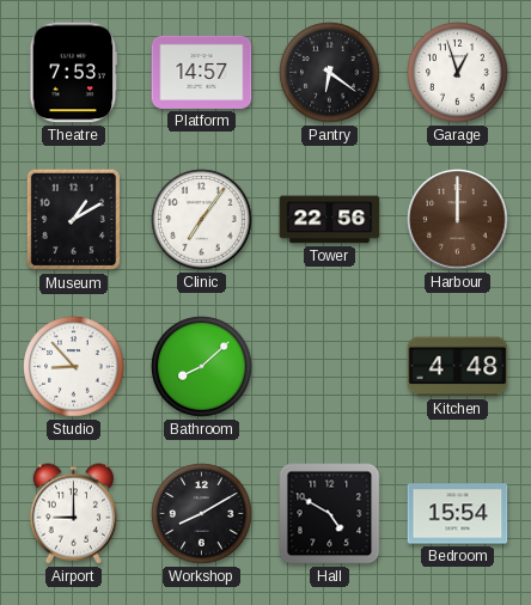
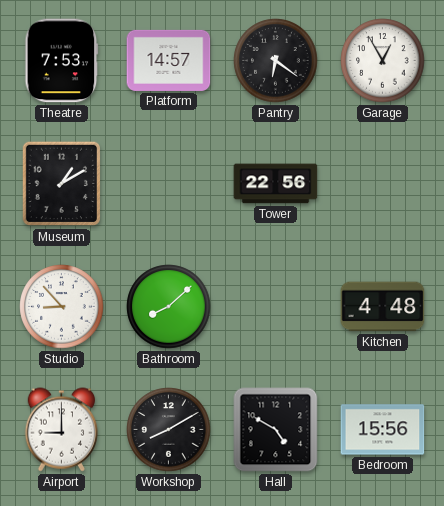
Garage: 12:57 -> 12:55 (383, 61)
Clinic: 7:06 -> none (202, 220)
Harbour: 12:00 -> none (458, 220)
Bedroom: 15:54 -> 15:56 (383, 430)
